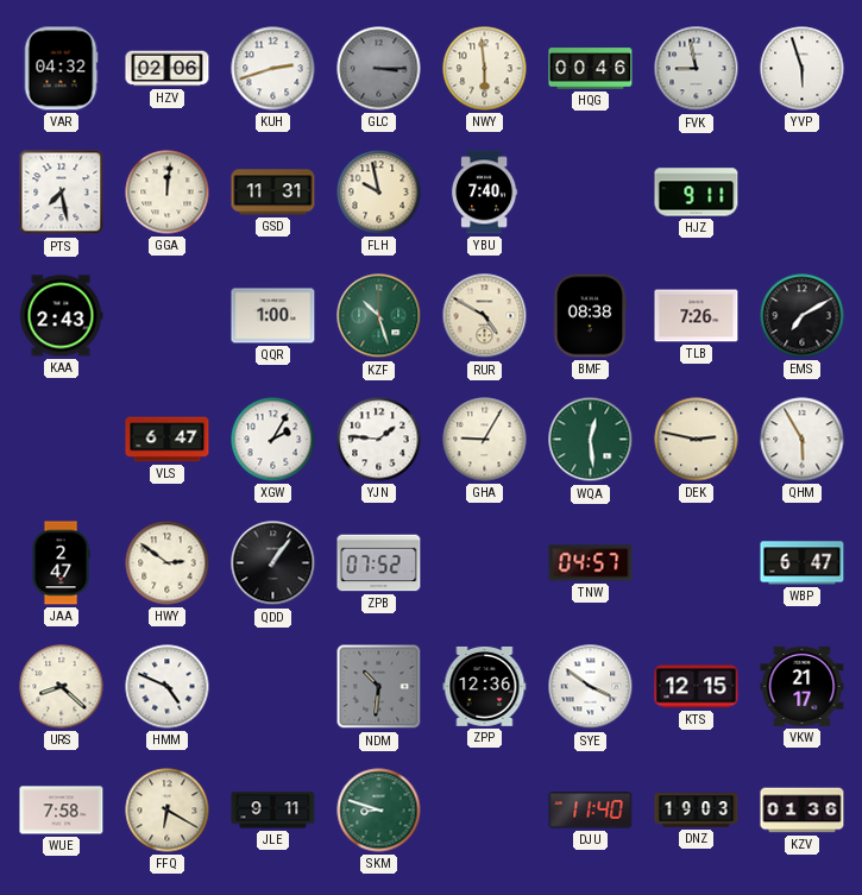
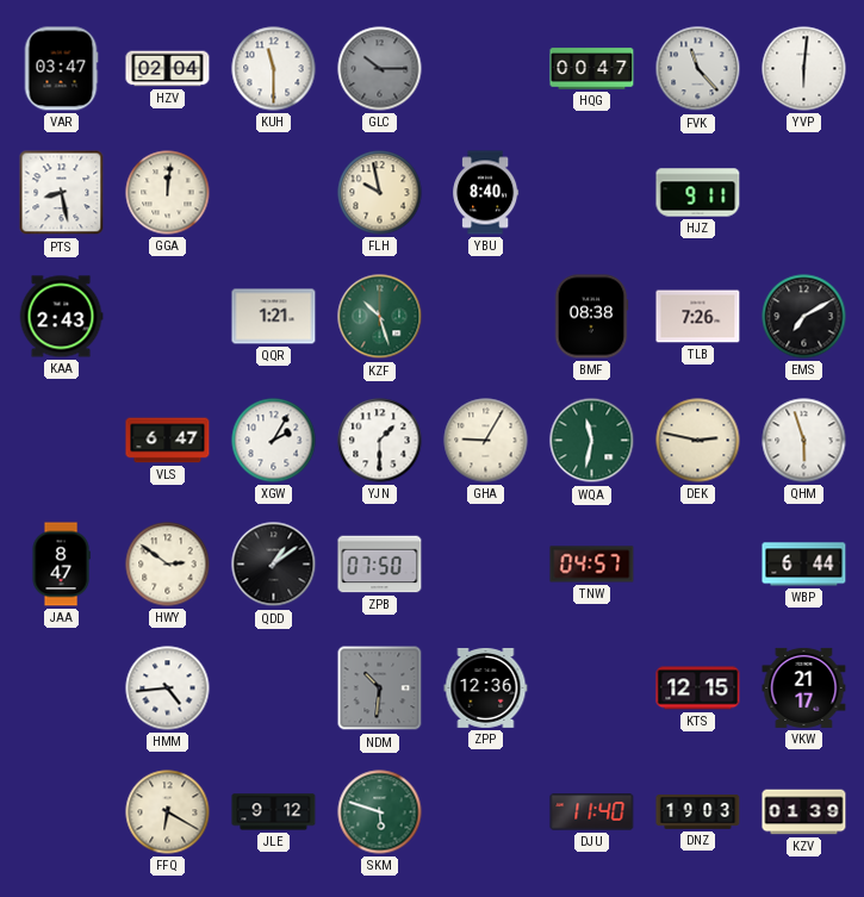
VAR: 04:32 -> 03:47 (61, 69)
HZV: 02:06 -> 02:04 (168, 69)
KUH: 2:42 -> 11:30 (274, 69)
GLC: 3:15 -> 10:15 (380, 69)
NWY: 5:59 -> none (485, 69)
HQG: 00:46 -> 00:47 (592, 69)
FVK: 8:58 -> 11:23 (698, 69)
YVP: 5:57 -> 6:01 (804, 69)
PTS: 7:28 -> 8:28 (62, 193)
GSD: 11:31 -> none (273, 193)
YBU: 7:40 -> 8:40 (486, 193)
QQR: 1:00 -> 1:21 (274, 317)
RUR: 4:50 -> none (485, 316)
YJN: 1:46 -> 1:30 (380, 441)
WQA: 12:29 -> 11:32 (592, 441)
QHM: 5:55 -> 5:57 (804, 441)
JAA: 2:47 -> 8:47 (61, 565)
QDD: 1:06 -> 1:09 (274, 565)
ZPB: 07:52 -> 07:50 (380, 565)
WBP: 6:47 -> 6:44 (804, 565)
URS: 8:22 -> none (62, 687)
HMM: 4:49 -> 4:44 (168, 689)
SYE: 3:51 -> none (591, 687)
WUE: 7:58 -> none (62, 811)
JLE: 9:11 -> 9:12 (274, 812)
SKM: 8:48 -> 5:48 (380, 812)
KZV: 01:36 -> 01:39 (804, 812)
